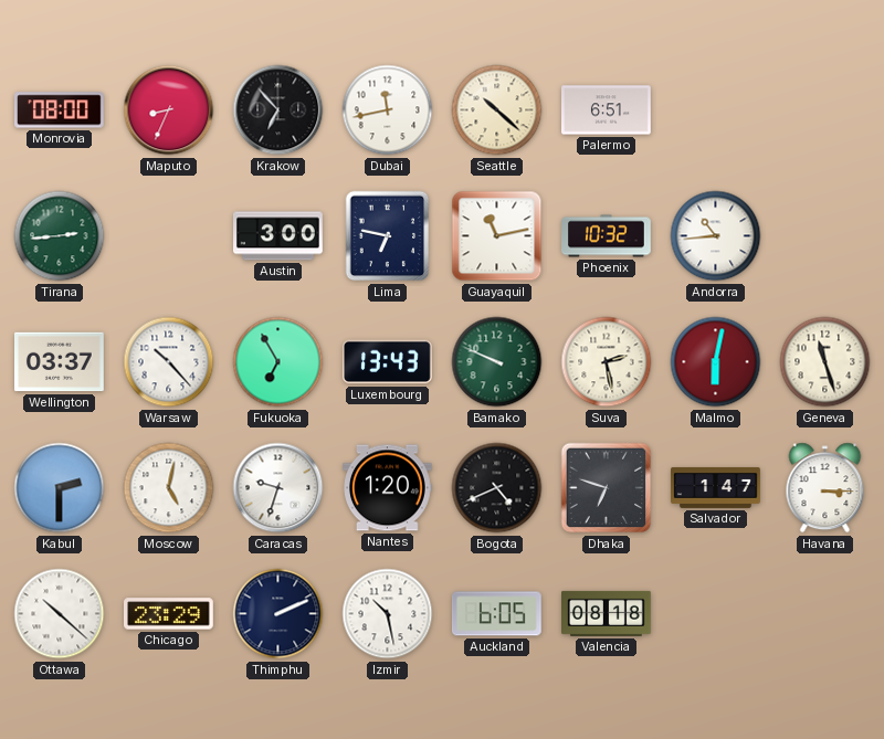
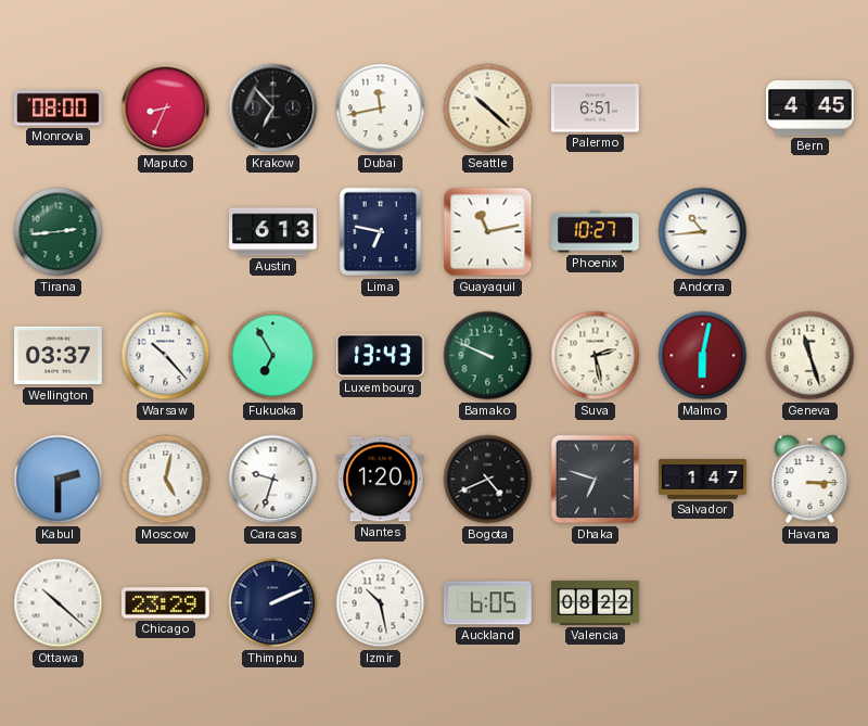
Bern: none -> 4:45 (810, 109)
Austin: 3:00 -> 6:13 (273, 232)
Phoenix: 10:32 -> 10:27 (596, 232)
Valencia: 08:18 -> 08:22 (596, 602)
